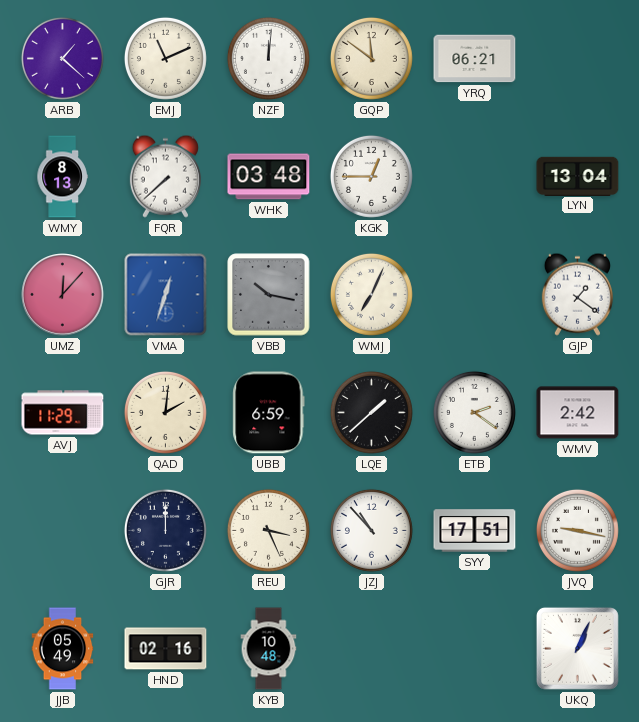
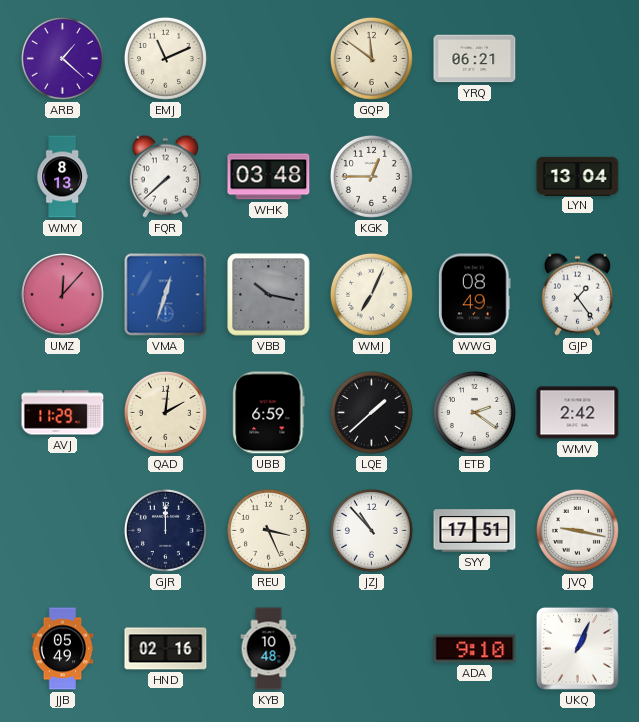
NZF: 12:01 -> none (268, 58)
WWG: none -> 08:49 (474, 295)
GJP: 1:21 -> 1:24 (577, 294)
ADA: none -> 9:10 (475, 649)
